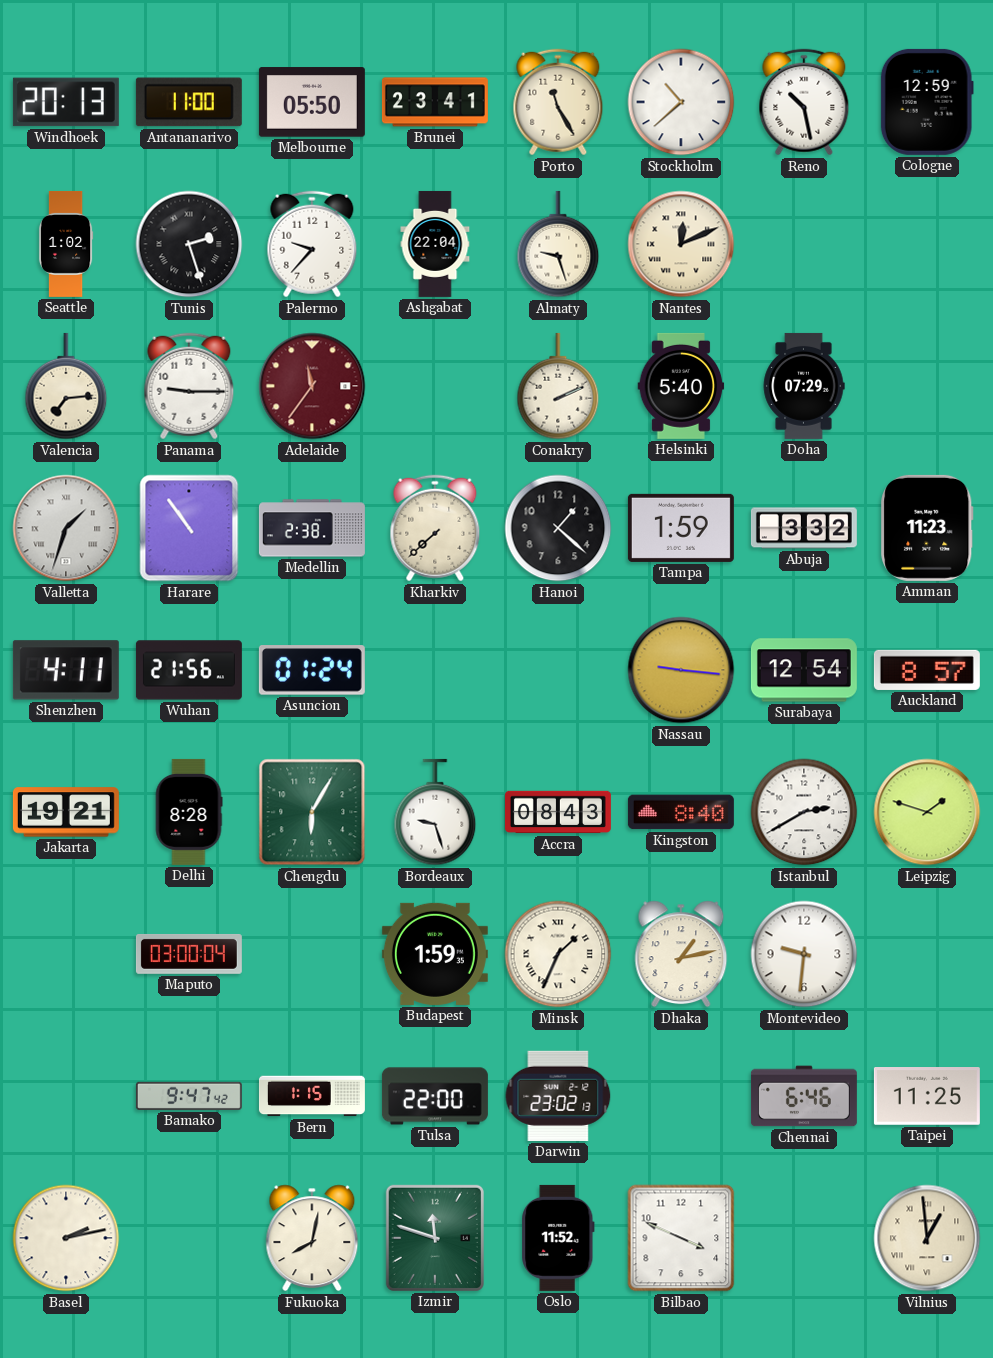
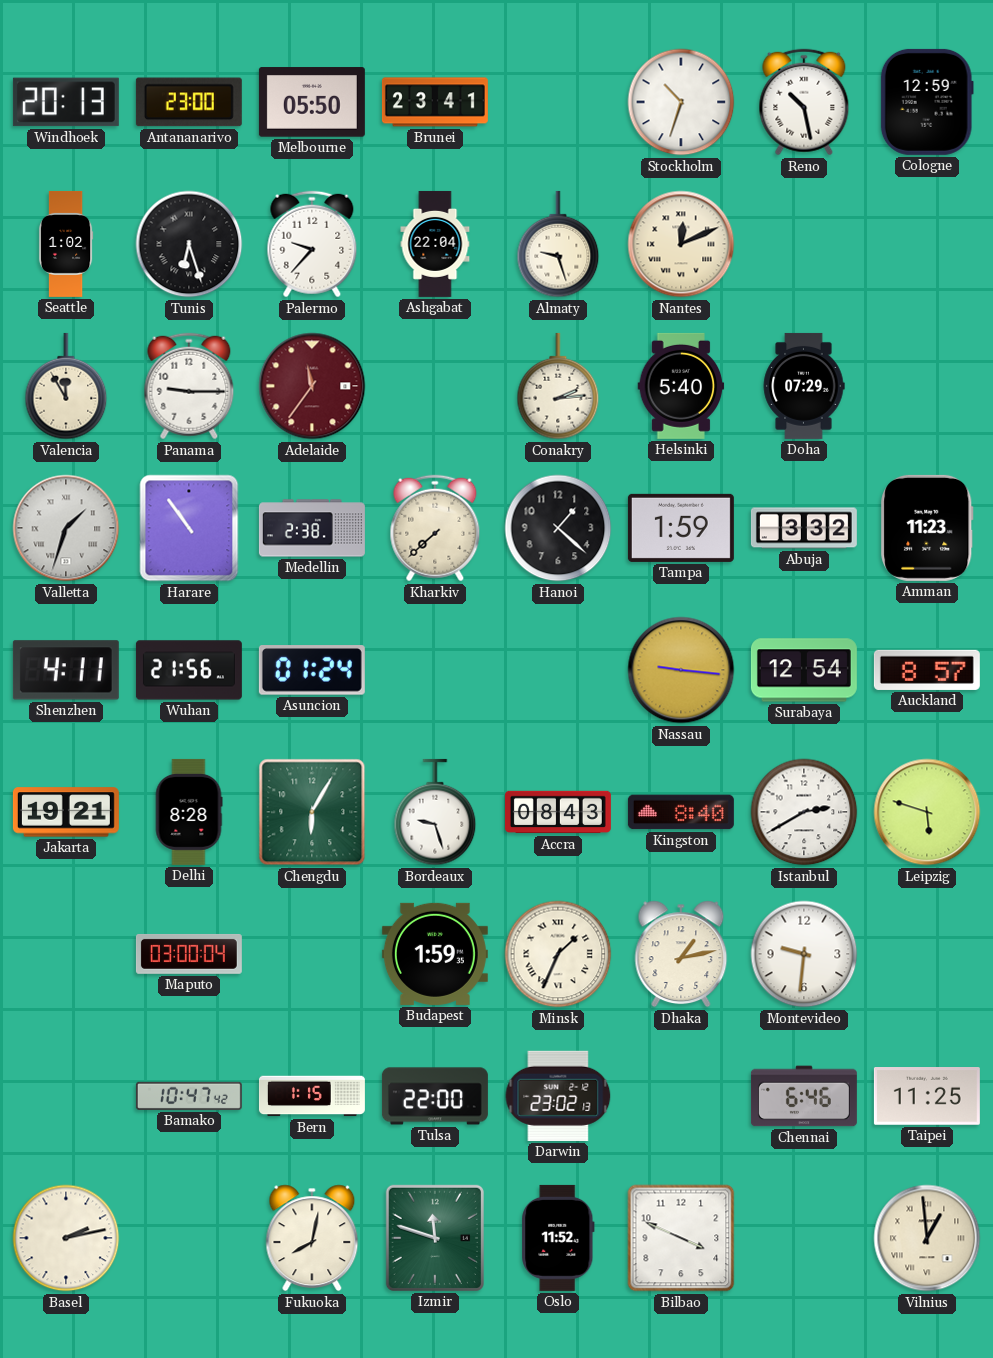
Antananarivo: 11:00 -> 23:00 (189, 102)
Porto: 11:25 -> none (558, 102)
Stockholm: 10:38 -> 10:33 (681, 102)
Tunis: 2:27 -> 6:27 (189, 244)
Valencia: 7:14 -> 11:55 (66, 386)
Conakry: 2:11 -> 2:14 (558, 386)
Leipzig: 1:48 -> 5:48 (927, 812)
Bamako: 9:47 -> 10:47 (189, 1096)
